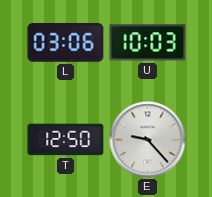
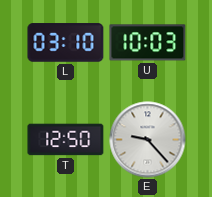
L: 03:06 -> 03:10 (66, 43)
